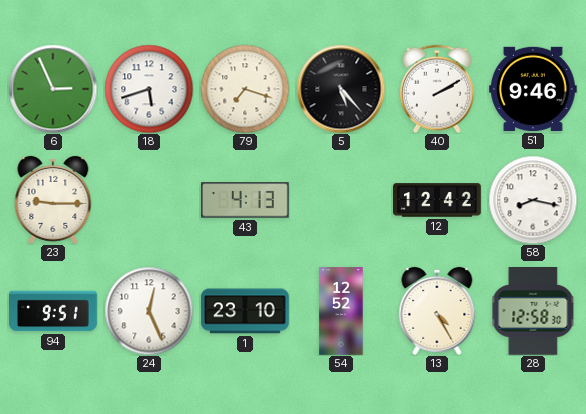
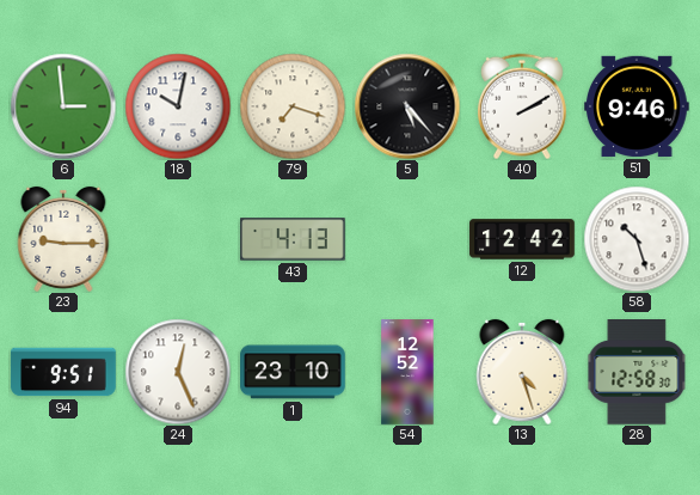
6: 2:56 -> 2:59 (63, 106)
18: 5:42 -> 10:02 (178, 106)
58: 8:17 -> 10:27 (637, 239)
13: 4:25 -> 4:27 (522, 372)
